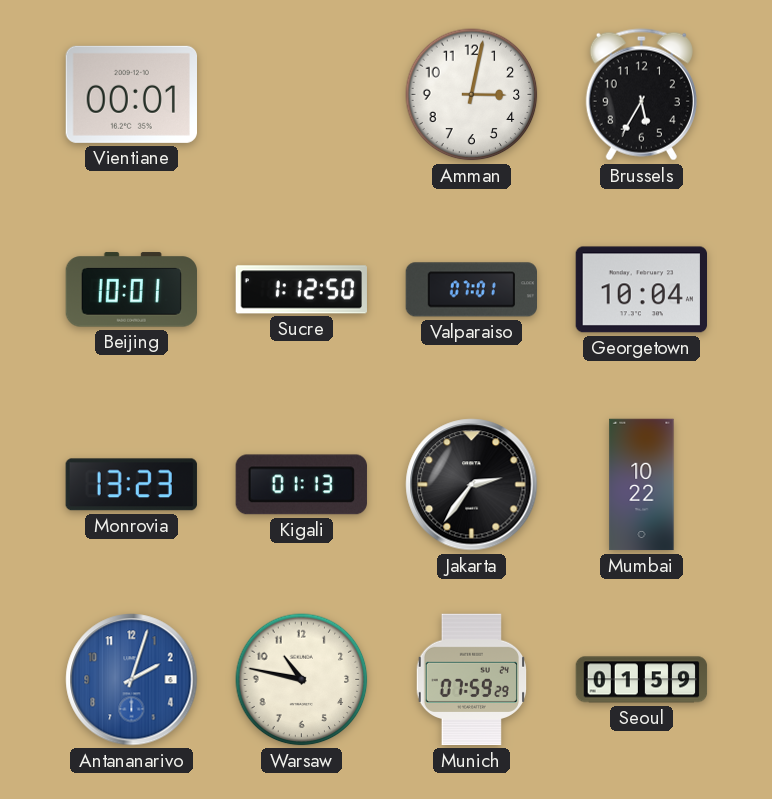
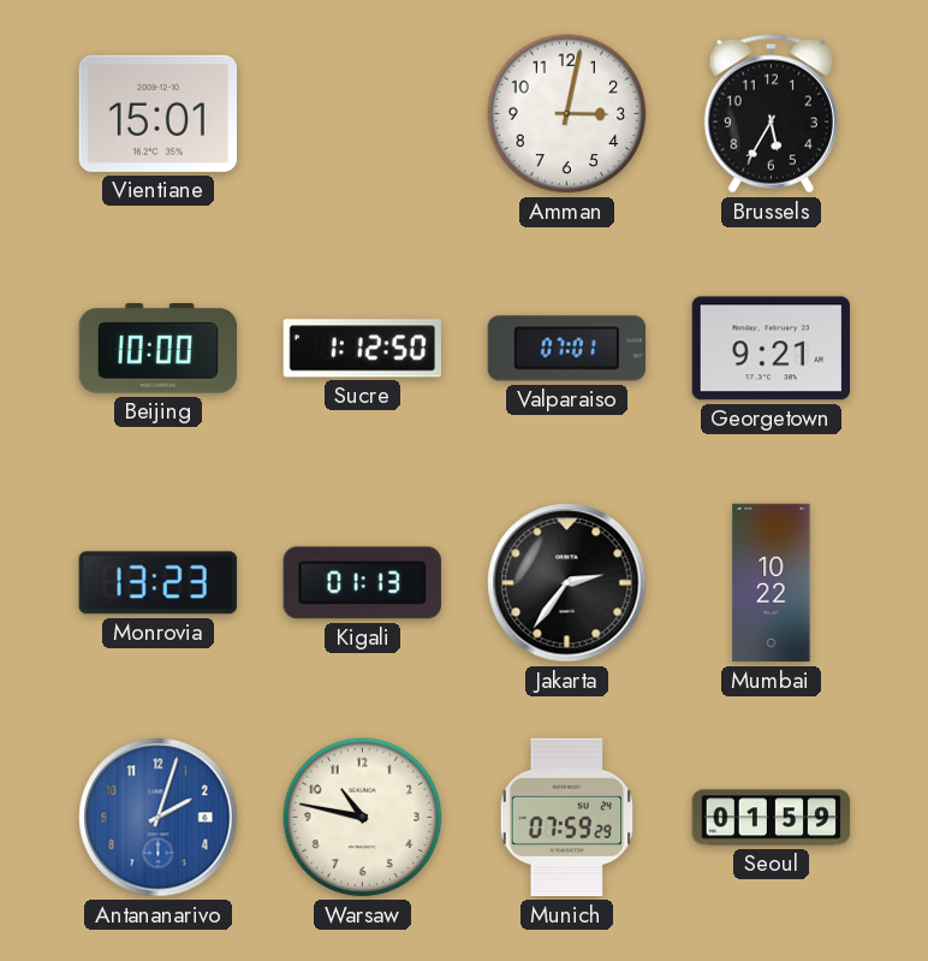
Vientiane: 00:01 -> 15:01 (157, 113)
Beijing: 10:01 -> 10:00 (157, 349)
Georgetown: 10:04 -> 9:21 (771, 349)
